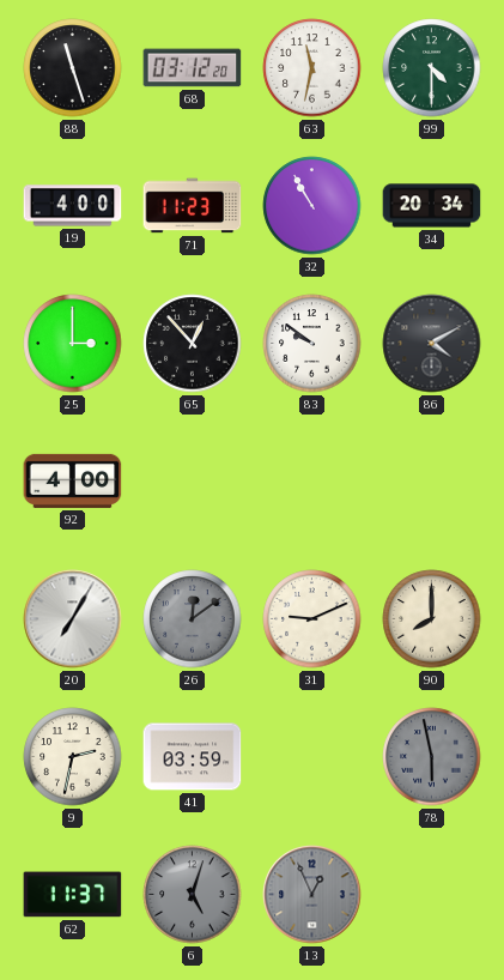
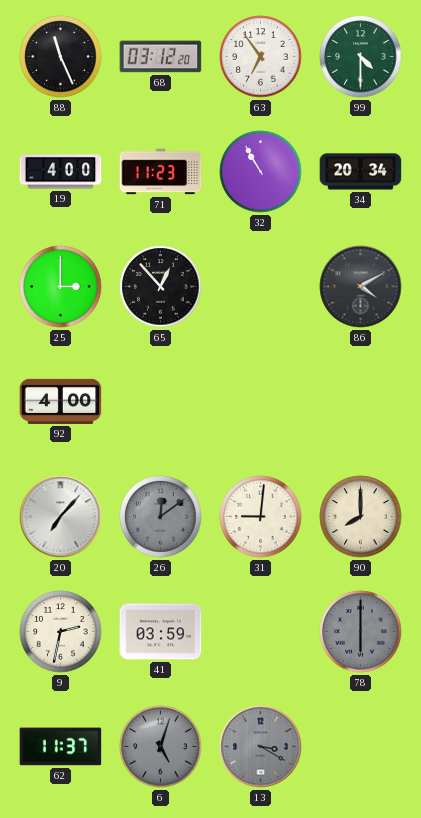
88: 11:27 -> 11:26 (61, 57)
63: 11:32 -> 6:54 (261, 57)
83: 9:51 -> none (312, 344)
20: 7:05 -> 7:07 (61, 517)
31: 9:11 -> 9:01 (261, 517)
78: 5:58 -> 6:00 (361, 632)
13: 12:56 -> 3:20 (261, 747)
